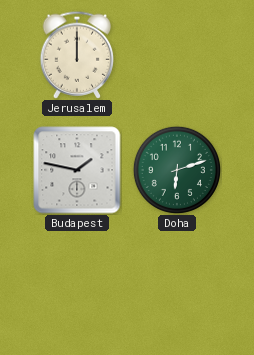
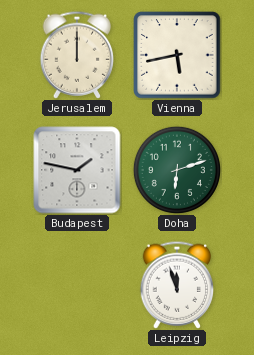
Vienna: none -> 5:43 (177, 55)
Leipzig: none -> 11:57 (177, 285)
